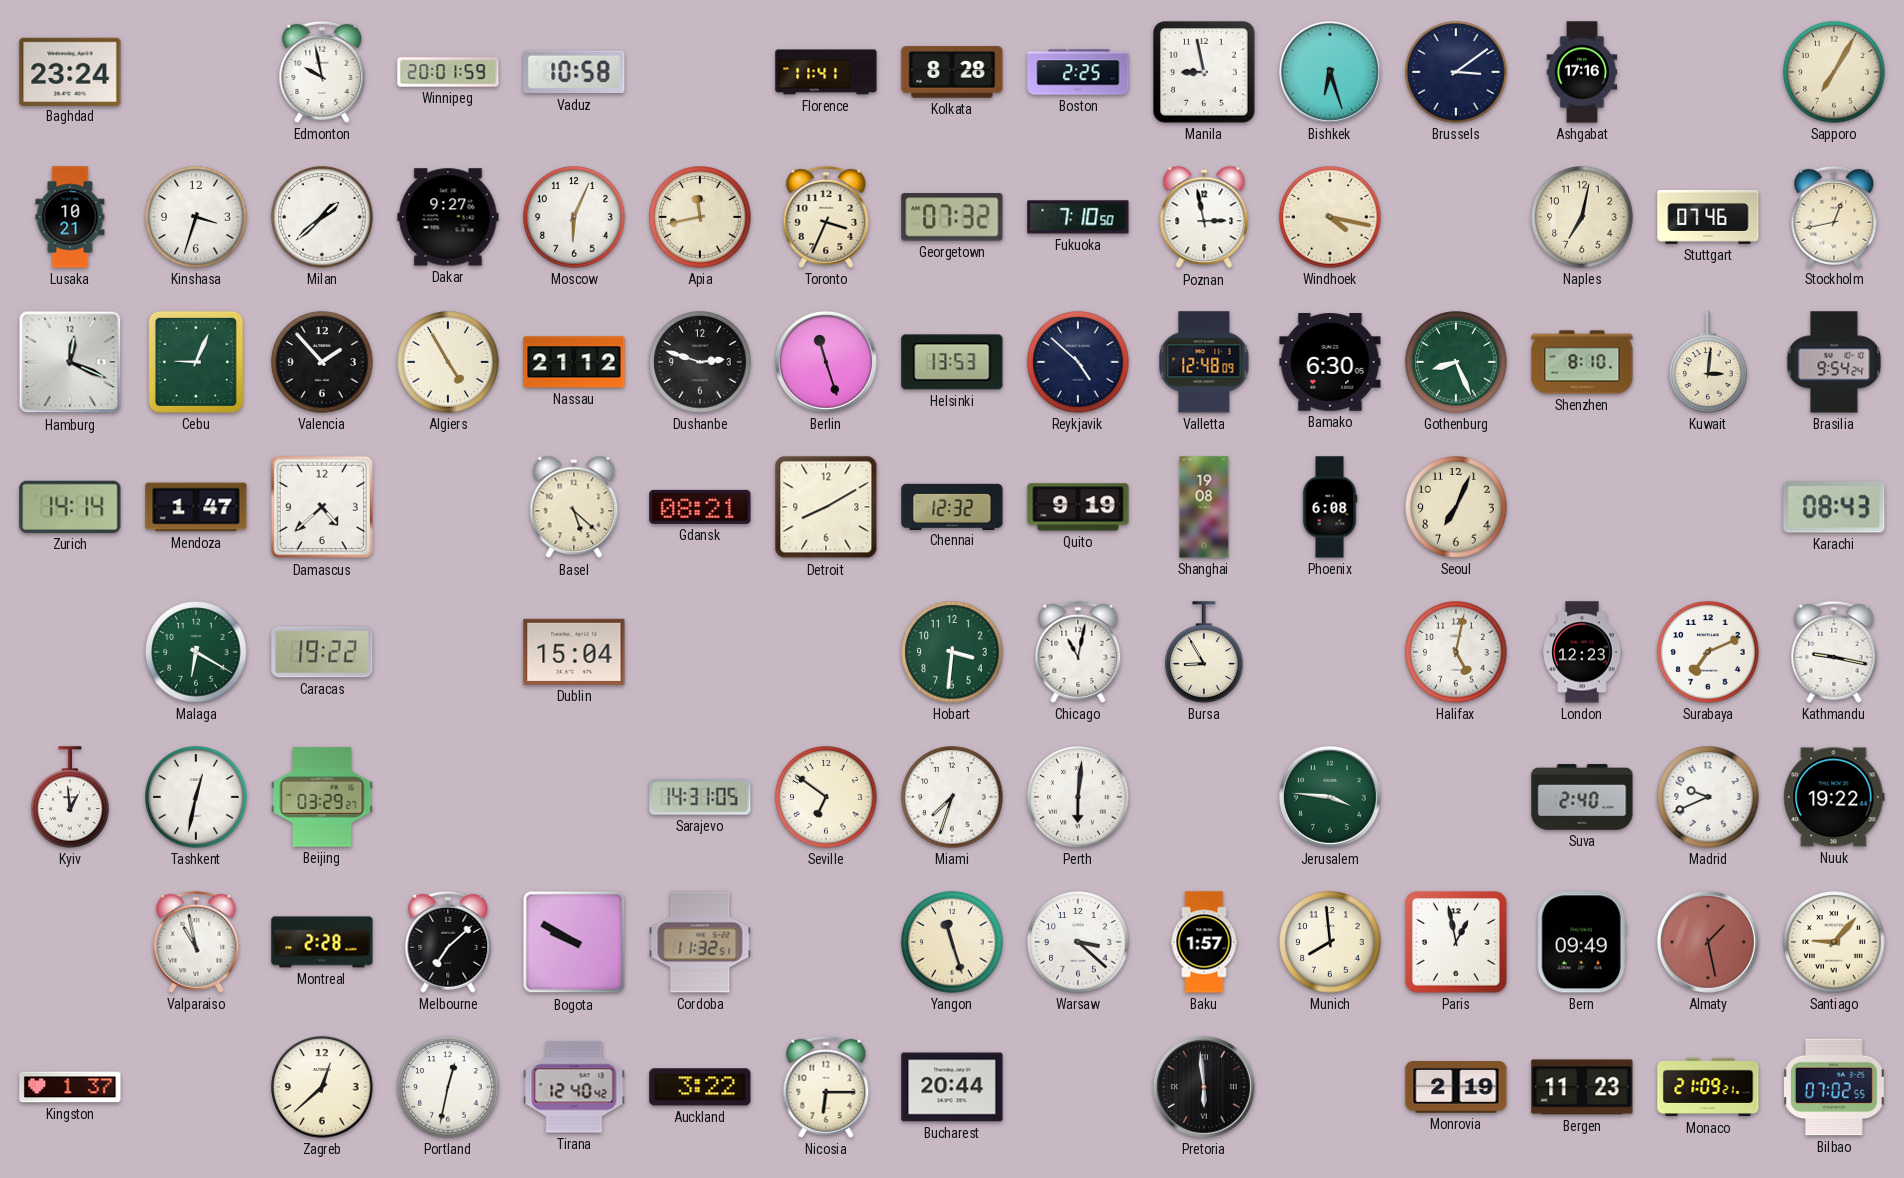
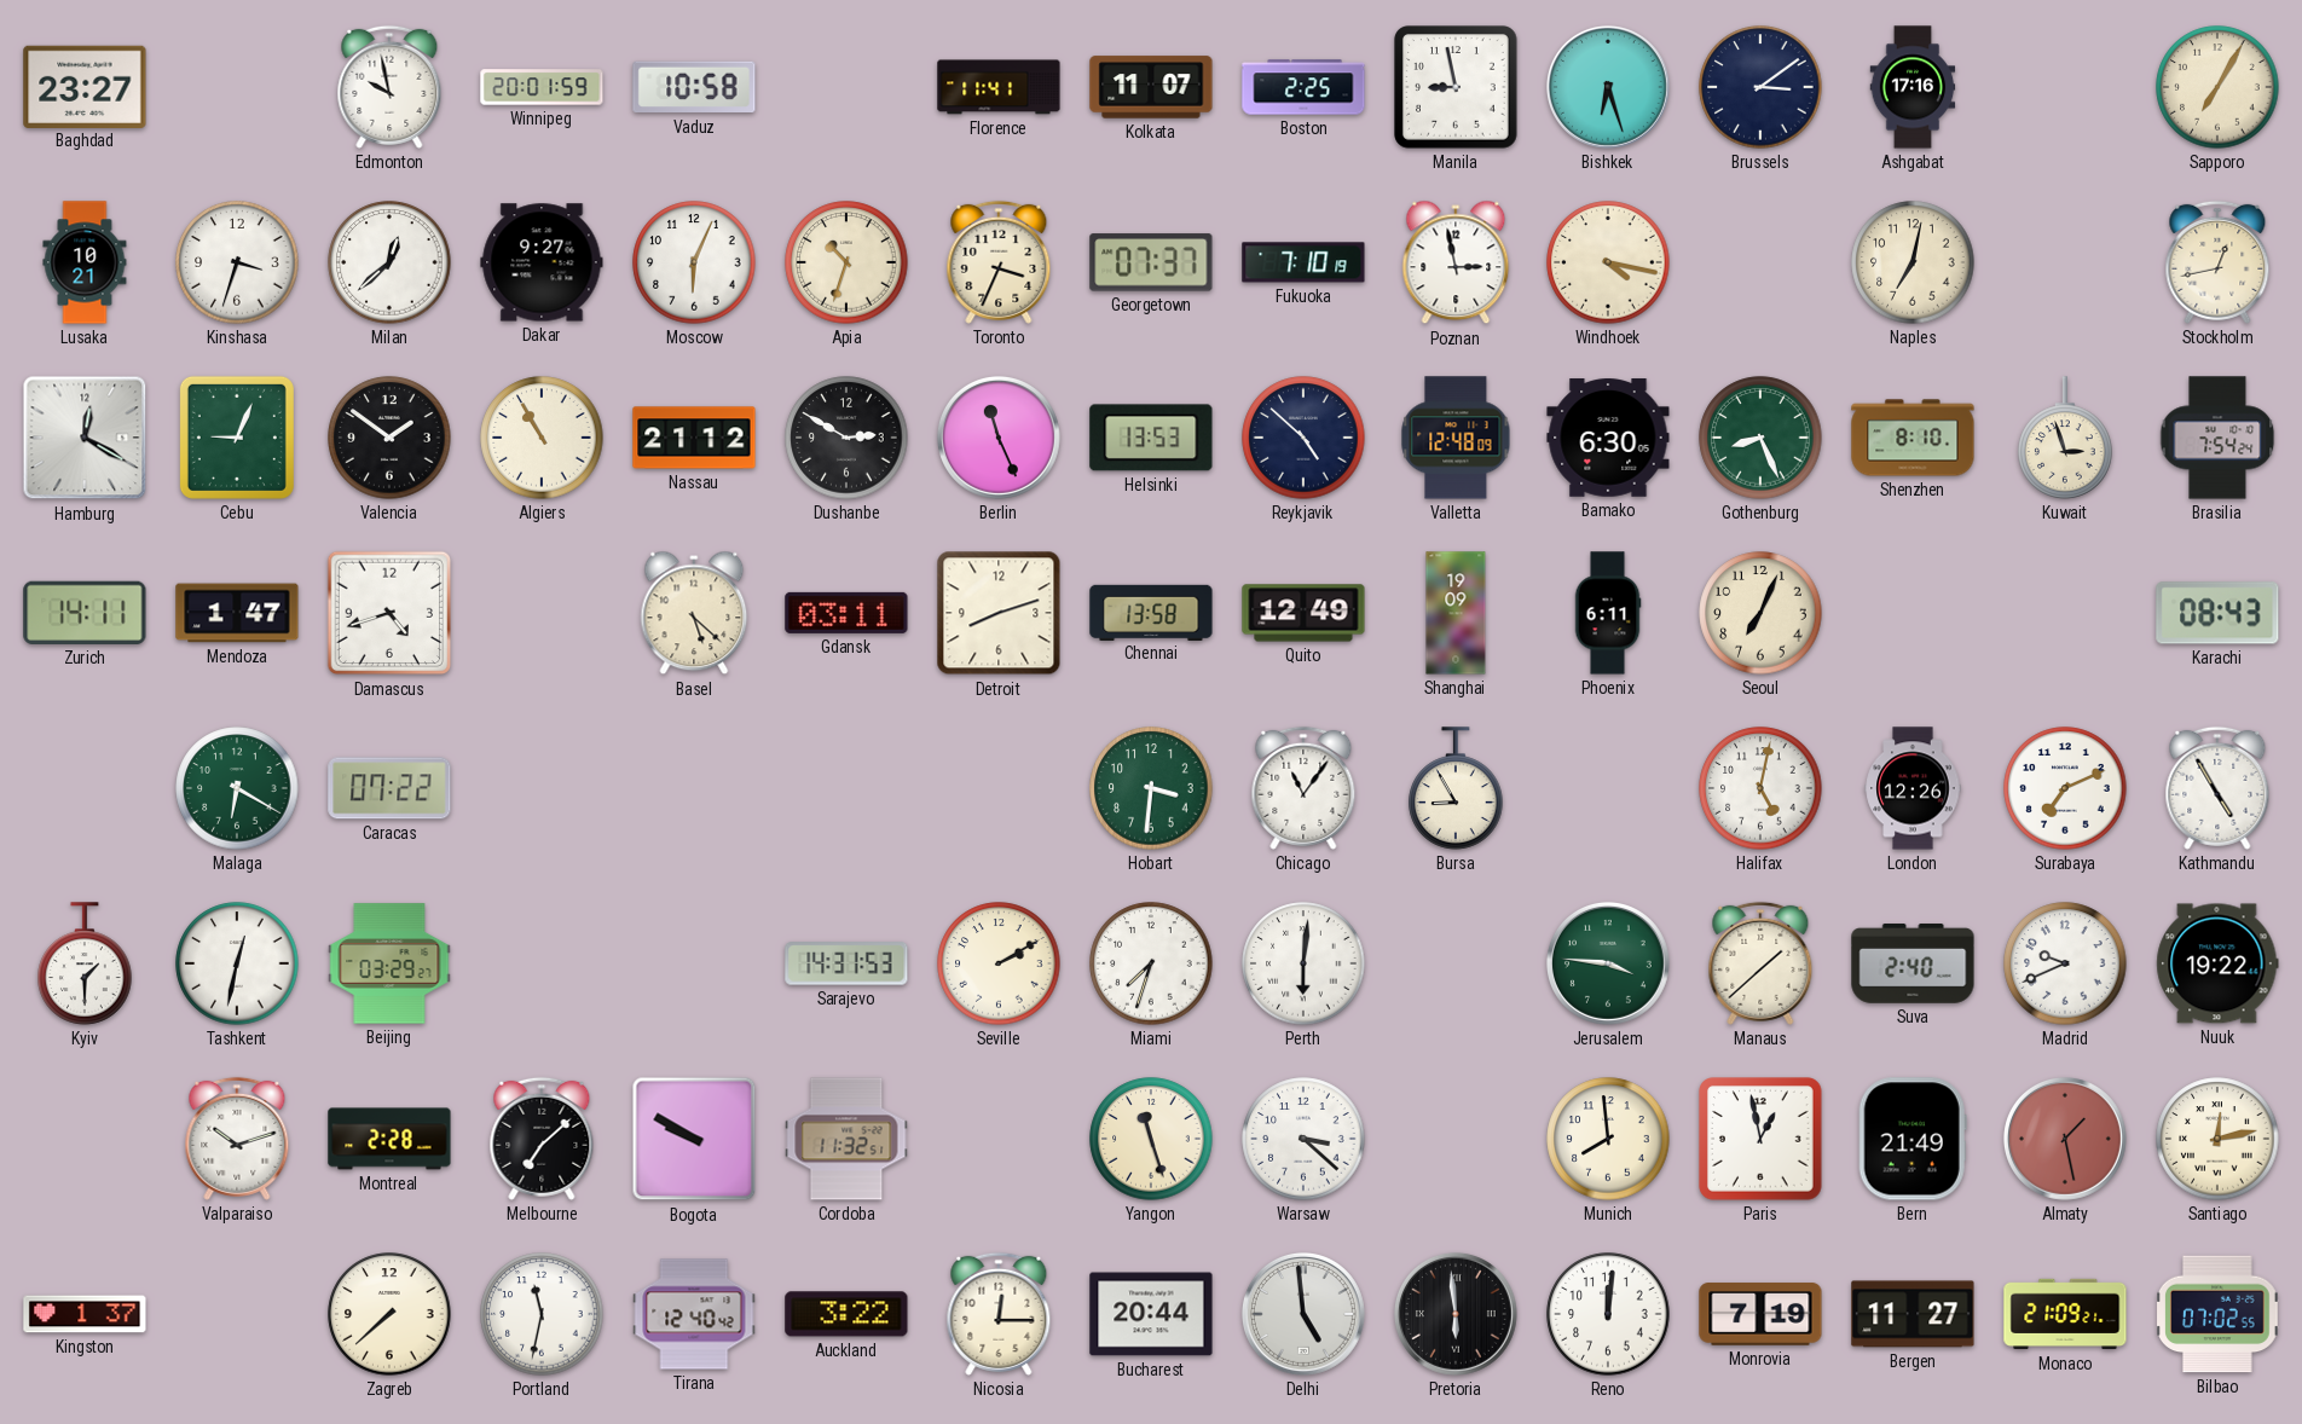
Baghdad: 23:24 -> 23:27 (85, 86)
Kolkata: 8:28 -> 11:07 (1151, 87)
Milan: 1:38 -> 12:38 (389, 262)
Apia: 11:43 -> 10:33 (846, 262)
Georgetown: 07:32 -> 07:37 (1151, 262)
Fukuoka: 7:10:50 -> 7:10:19 (1303, 262)
Stuttgart: 07:46 -> none (1708, 217)
Hamburg: 12:19 -> 12:20 (85, 438)
Valencia: 1:53 -> 1:51 (389, 438)
Algiers: 4:55 -> 10:55 (542, 438)
Dushanbe: 2:48 -> 2:50 (846, 438)
Berlin: 11:27 -> 11:26 (999, 438)
Kuwait: 3:01 -> 2:57 (2065, 438)
Brasilia: 9:54 -> 7:54 (2217, 438)
Zurich: 14:14 -> 14:11 (85, 613)
Damascus: 4:38 -> 4:42 (389, 613)
Gdansk: 08:21 -> 03:11 (846, 613)
Detroit: 8:10 -> 8:12 (999, 613)
Chennai: 12:32 -> 13:58 (1151, 612)
Quito: 9:19 -> 12:49 (1303, 613)
Shanghai: 19:08 -> 19:09 (1456, 613)
Phoenix: 6:08 -> 6:11 (1608, 613)
Caracas: 19:22 -> 07:22 (389, 788)
Dublin: 15:04 -> none (574, 652)
Chicago: 11:02 -> 11:06 (1303, 788)
London: 12:23 -> 12:26 (1913, 788)
Kathmandu: 9:17 -> 4:55 (2217, 788)
Kyiv: 12:59 -> 1:30 (85, 963)
Sarajevo: 14:31:05 -> 14:31:53 (846, 963)
Seville: 6:51 -> 2:10 (999, 963)
Manaus: none -> 1:38 (1760, 963)
Valparaiso: 10:58 -> 10:12 (237, 1139)
Baku: 1:57 -> none (1204, 942)
Bern: 09:49 -> 21:49 (1913, 1139)
Santiago: 9:07 -> 12:13 (2217, 1139)
Zagreb: 12:38 -> 7:38 (389, 1314)
Portland: 12:32 -> 11:32 (542, 1314)
Nicosia: 6:15 -> 12:15 (999, 1314)
Delhi: none -> 4:59 (1303, 1314)
Reno: none -> 12:01 (1608, 1314)
Monrovia: 2:19 -> 7:19 (1760, 1314)
Bergen: 11:23 -> 11:27 (1913, 1314)
